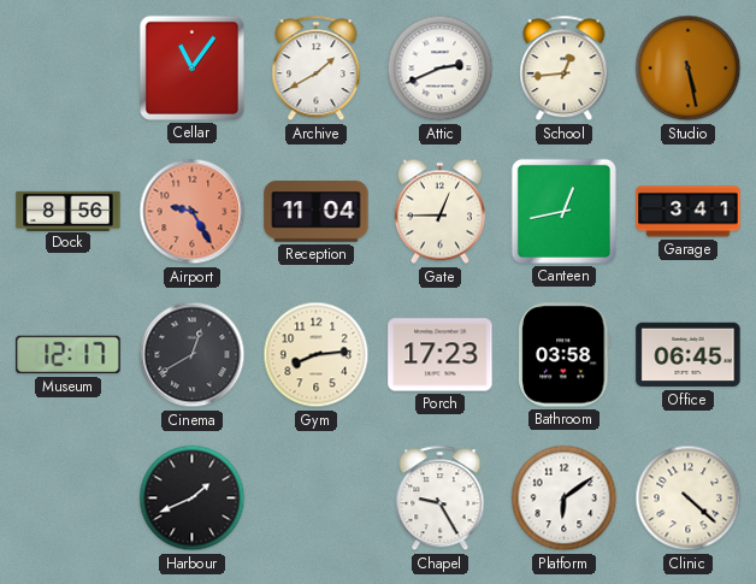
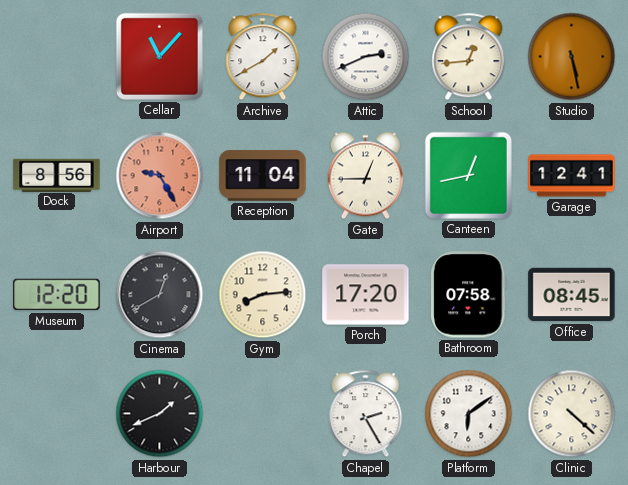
Cellar: 11:06 -> 11:07 (159, 56)
Garage: 3:41 -> 12:41 (572, 176)
Museum: 12:17 -> 12:20 (57, 295)
Porch: 17:23 -> 17:20 (366, 295)
Bathroom: 03:58 -> 07:58 (469, 295)
Office: 06:45 -> 08:45 (572, 295)
Chapel: 9:25 -> 2:25 (366, 414)
